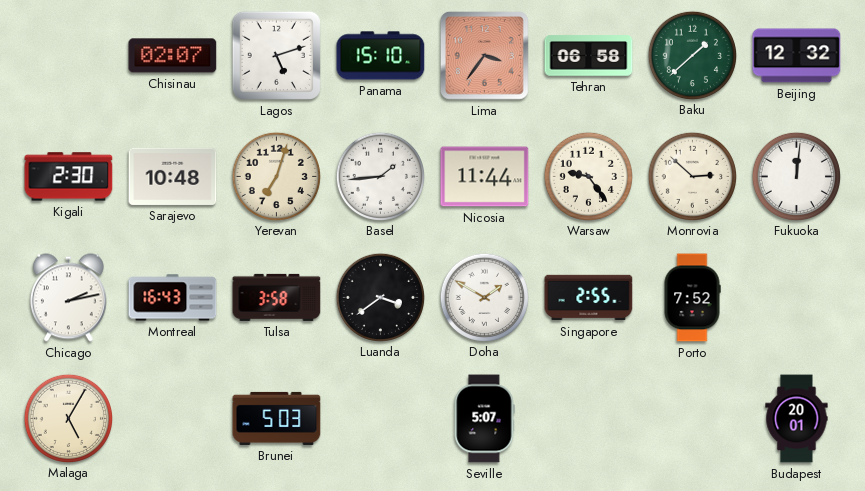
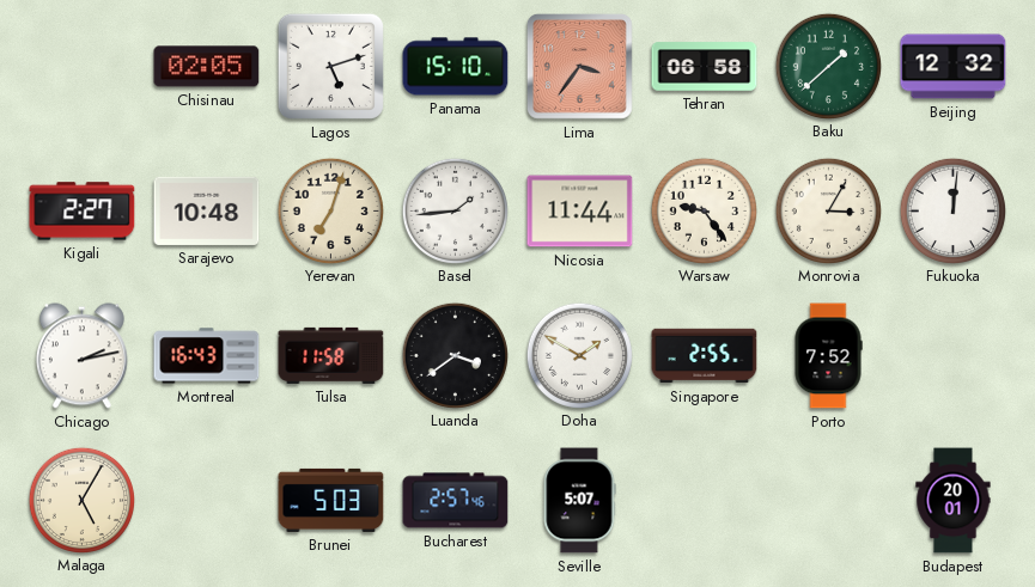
Chisinau: 02:07 -> 02:05 (207, 67)
Kigali: 2:30 -> 2:27 (83, 212)
Monrovia: 2:52 -> 3:05 (828, 210)
Tulsa: 3:58 -> 11:58 (331, 355)
Bucharest: none -> 2:57 (456, 501)
